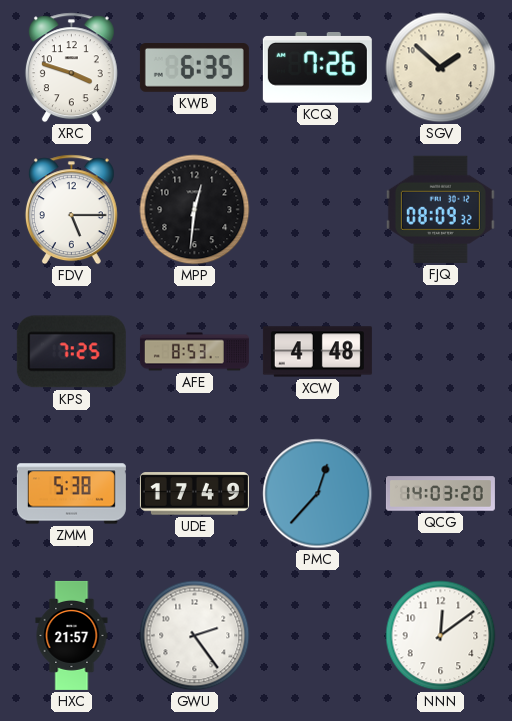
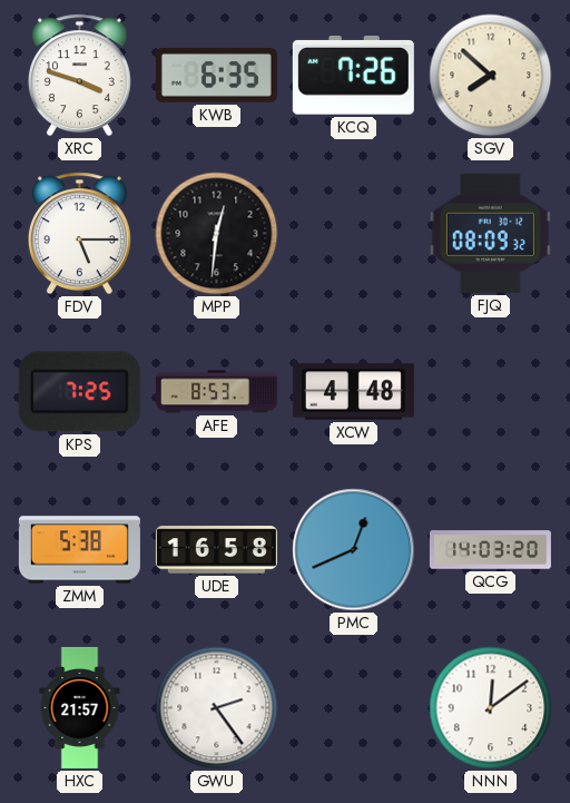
SGV: 1:52 -> 7:52 (491, 76)
UDE: 17:49 -> 16:58 (216, 550)
PMC: 12:37 -> 12:41 (354, 550)
